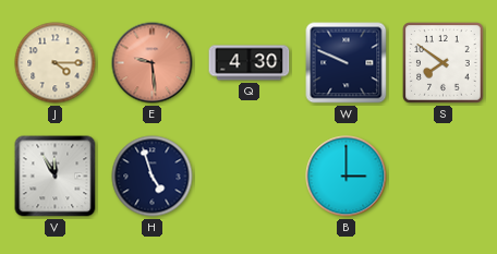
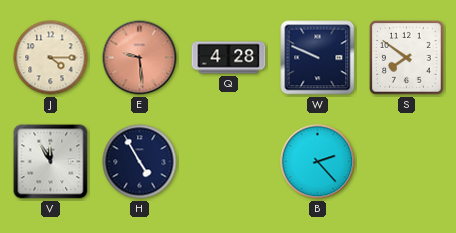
Q: 4:30 -> 4:28 (229, 58)
H: 4:57 -> 4:55 (140, 162)
B: 3:00 -> 2:23 (318, 162)
